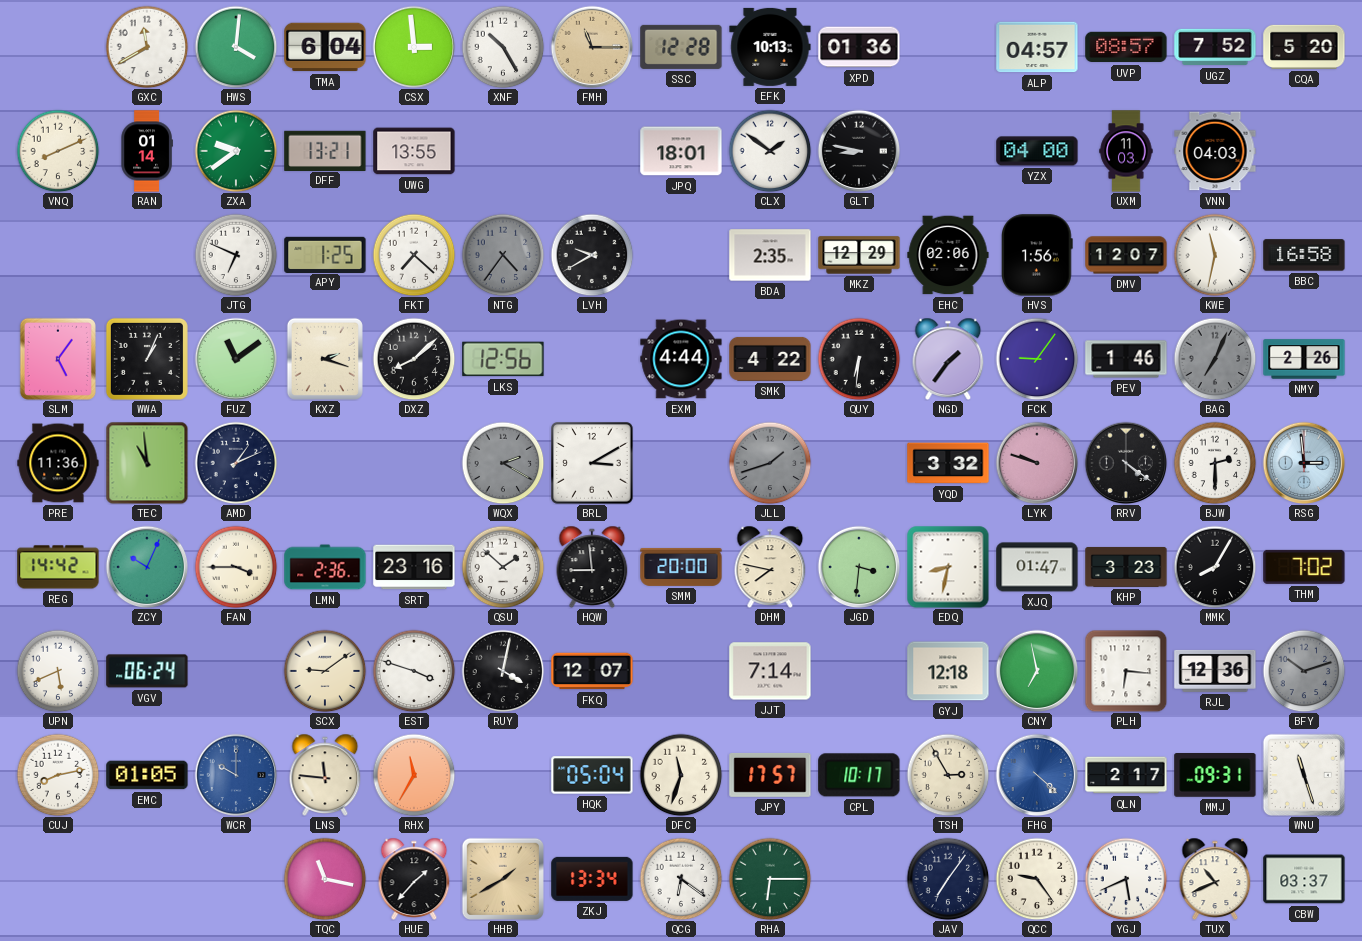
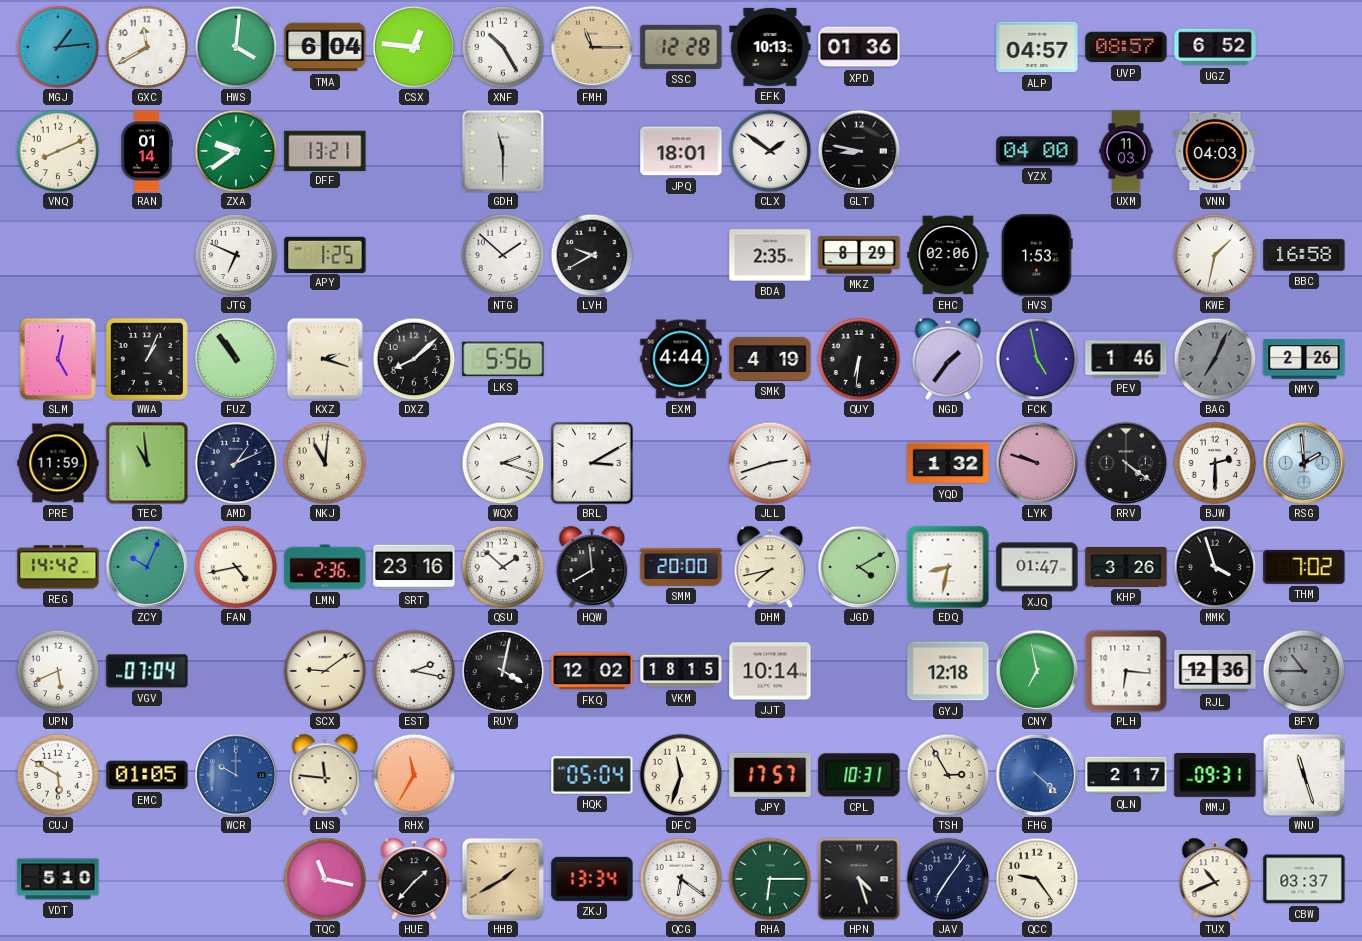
MGJ: none -> 1:14 (58, 47)
CSX: 2:59 -> 12:46 (414, 47)
UGZ: 7:52 -> 6:52 (1215, 47)
CQA: 5:20 -> none (1304, 47)
UWG: 13:55 -> none (414, 151)
GDH: none -> 11:30 (503, 151)
FKT: 7:22 -> none (414, 255)
NTG: 4:36 -> 1:52 (503, 255)
NTG dial: grey -> white (503, 255)
MKZ: 12:29 -> 8:29 (859, 255)
HVS: 1:56 -> 1:53 (1038, 255)
DMV: 12:07 -> none (1126, 255)
KWE: 11:32 -> 1:32 (1215, 255)
SLM: 5:06 -> 5:02 (58, 359)
FUZ: 11:09 -> 10:54 (236, 359)
LKS: 12:56 -> 5:56 (503, 359)
SMK: 4:22 -> 4:19 (770, 359)
FCK: 9:06 -> 4:58 (1037, 359)
PRE: 11:36 -> 11:59 (58, 463)
NKJ: none -> 11:01 (325, 463)
WQX: 2:20 -> 2:18 (503, 463)
WQX dial: grey -> white (503, 463)
JLL: 1:42 -> 2:42 (770, 463)
JLL dial: grey -> white (770, 463)
YQD: 3:32 -> 1:32 (948, 463)
RSG: 2:59 -> 1:59 (1304, 463)
FAN: 3:45 -> 4:43 (236, 567)
HQW: 8:59 -> 7:59 (592, 566)
DHM: 7:47 -> 7:43 (770, 566)
JGD: 3:31 -> 4:10 (859, 567)
KHP: 3:23 -> 3:26 (1126, 567)
MMK: 8:05 -> 3:57 (1215, 567)
VGV: 06:24 -> 07:04 (147, 671)
EST: 3:48 -> 2:17 (414, 671)
FKQ: 12:07 -> 12:02 (592, 671)
VKM: none -> 18:15 (681, 671)
JJT: 7:14 -> 10:14 (770, 671)
BFY: 10:12 -> 10:45 (1304, 671)
CUJ: 8:13 -> 5:50 (58, 775)
CPL: 10:17 -> 10:31 (859, 775)
VDT: none -> 5:10 (58, 879)
HPN: none -> 4:27 (859, 879)
YGJ: 5:41 -> none (1126, 879)
